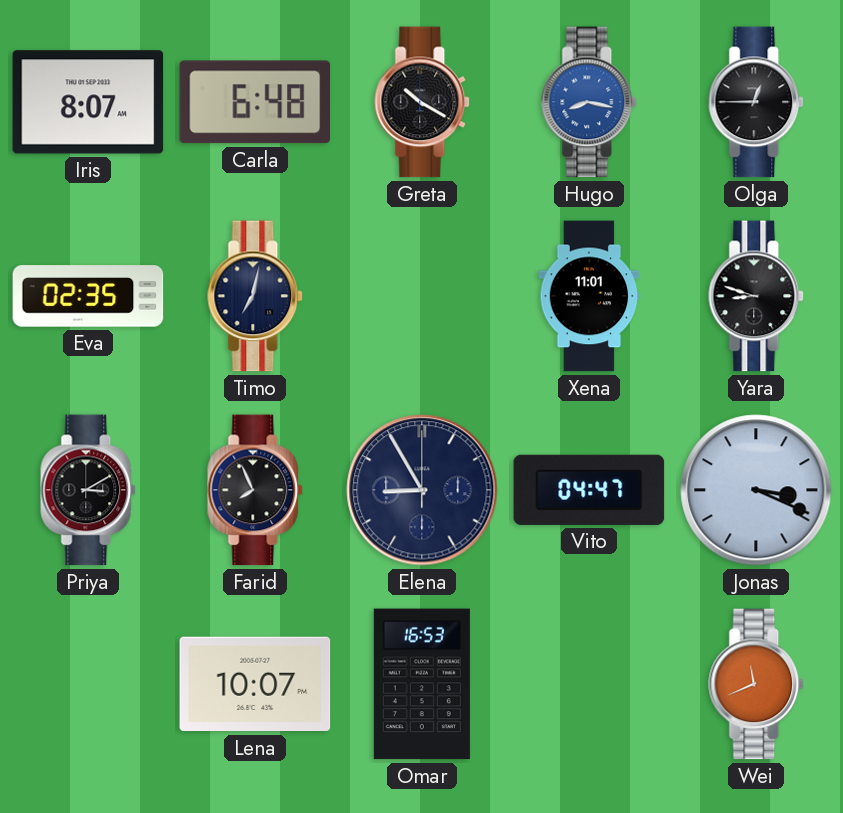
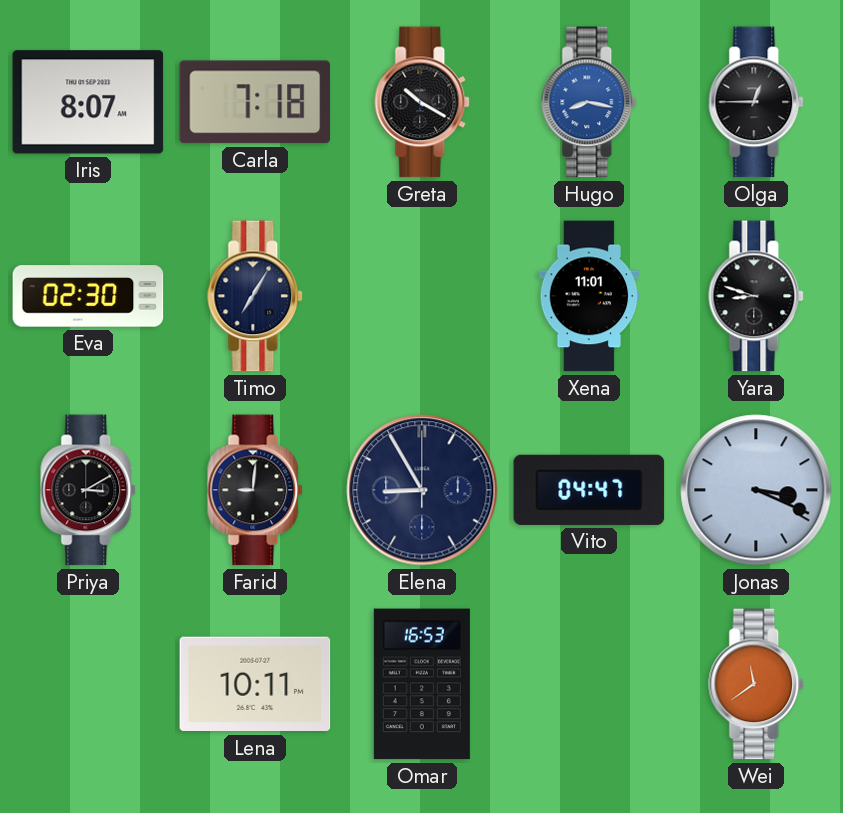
Carla: 6:48 -> 7:18 (255, 102)
Eva: 02:35 -> 02:30 (88, 296)
Timo: 7:02 -> 7:05 (256, 296)
Farid: 7:56 -> 9:01 (256, 490)
Lena: 10:07 -> 10:11 (255, 684)
Wei: 11:41 -> 11:39 (757, 684)
